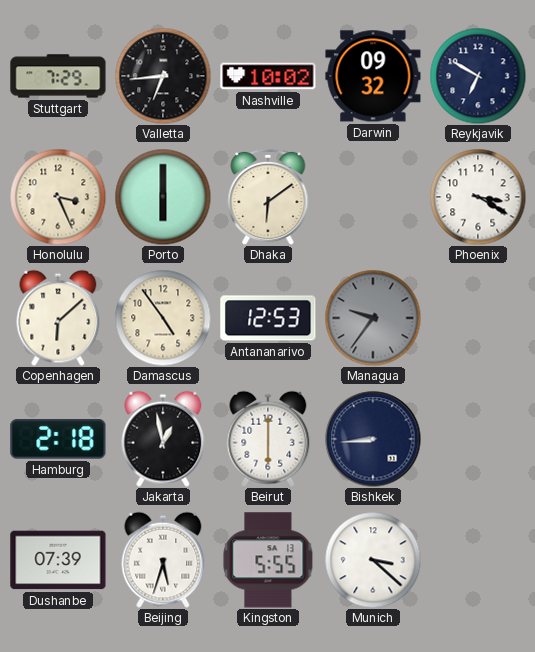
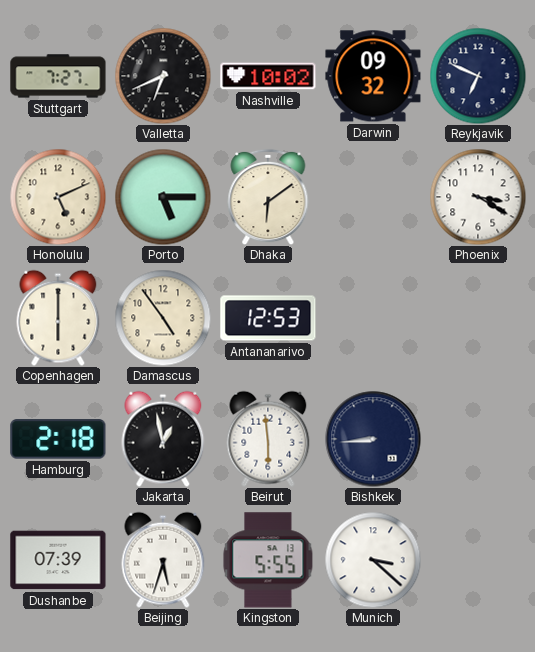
Stuttgart: 7:29 -> 7:27 (58, 76)
Valletta: 6:44 -> 6:41 (163, 76)
Reykjavik: 6:50 -> 6:49 (478, 76)
Honolulu: 3:26 -> 5:11 (58, 197)
Porto: 6:00 -> 5:15 (163, 197)
Copenhagen: 6:08 -> 6:00 (58, 318)
Managua: 9:36 -> none (373, 318)
Beirut: 6:00 -> 5:59 (268, 439)
